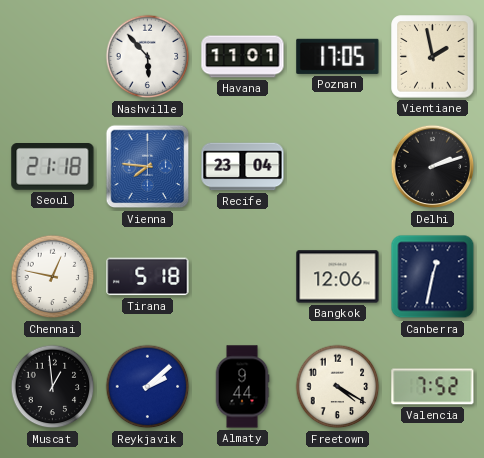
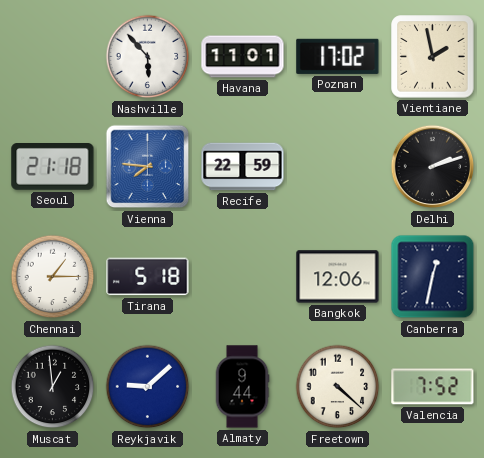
Poznan: 17:05 -> 17:02 (338, 56)
Recife: 23:04 -> 22:59 (243, 167)
Chennai: 12:47 -> 1:15 (53, 277)
Reykjavik: 2:08 -> 9:08 (148, 387)
Freetown: 4:20 -> 4:22 (338, 387)
